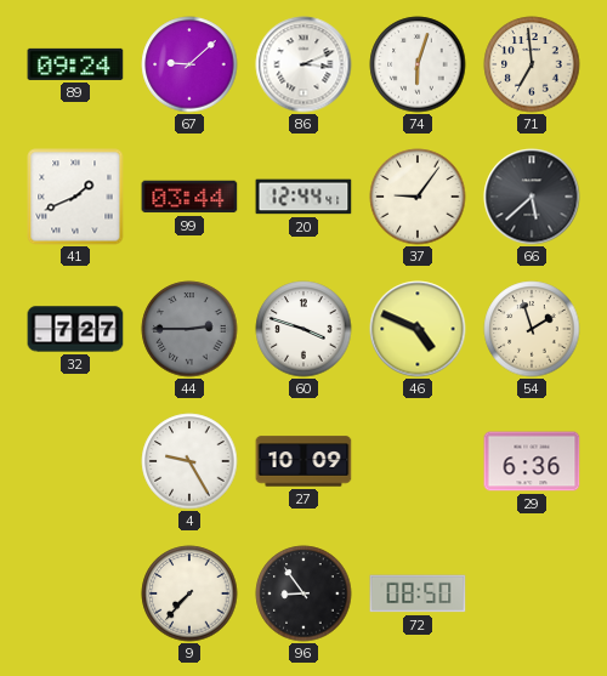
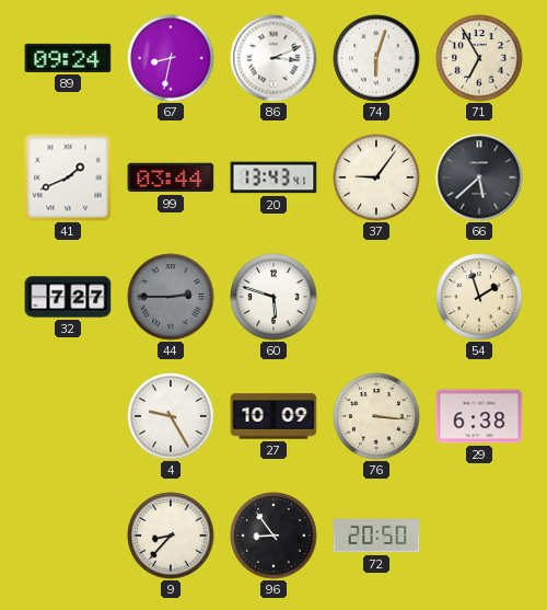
67: 9:08 -> 8:32 (171, 58)
71: 6:59 -> 6:55 (479, 58)
20: 12:44 -> 13:43 (273, 177)
60: 3:48 -> 5:48 (273, 297)
46: 4:49 -> none (418, 329)
76: none -> 3:16 (376, 416)
29: 6:36 -> 6:38 (479, 416)
9: 7:37 -> 8:37 (171, 536)
72: 08:50 -> 20:50 (376, 536)
